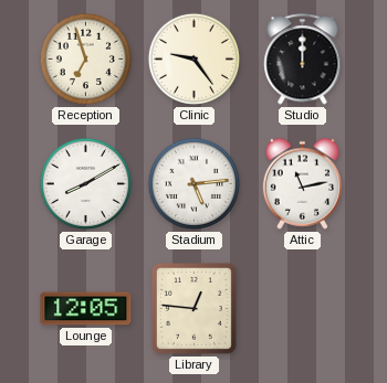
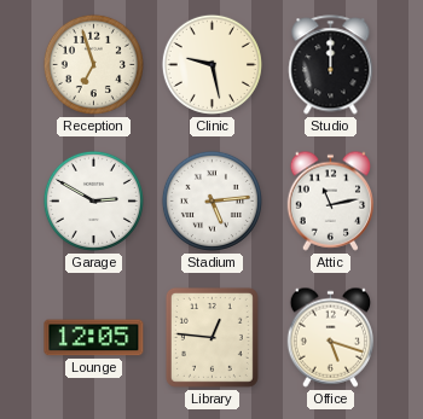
Clinic: 9:24 -> 9:28 (211, 64)
Garage: 8:10 -> 2:50 (93, 200)
Office: none -> 5:18 (330, 337)
